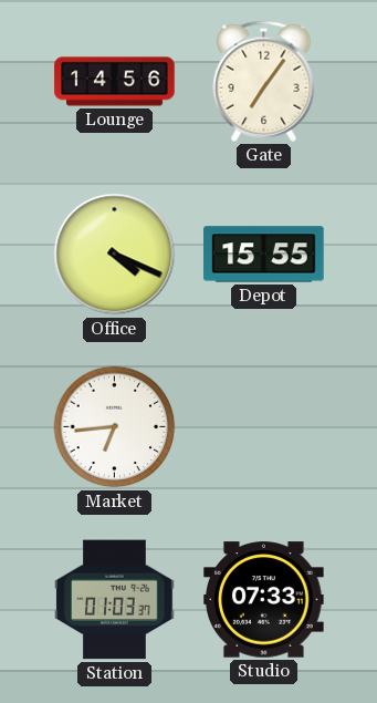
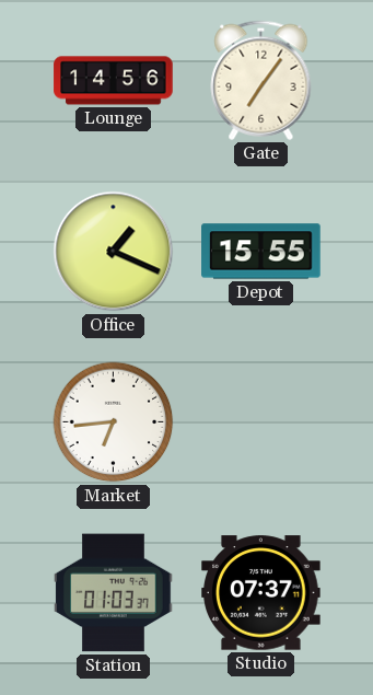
Office: 4:19 -> 1:19 (114, 252)
Studio: 07:33 -> 07:37 (261, 593)
